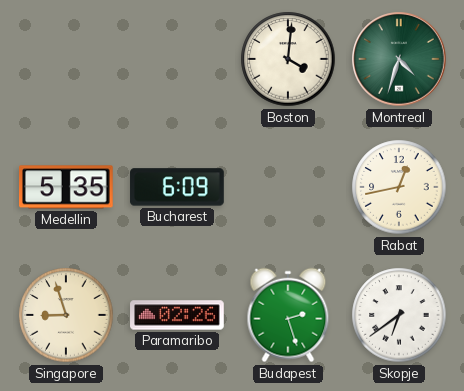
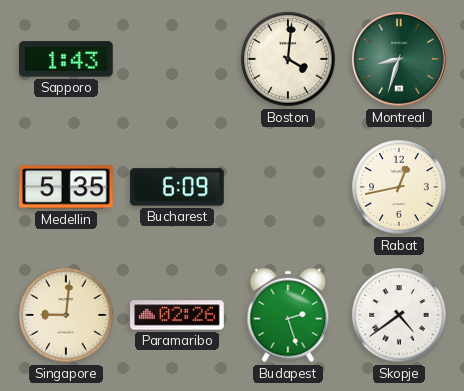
Sapporo: none -> 1:43 (67, 59)
Montreal: 4:33 -> 8:33 (399, 59)
Singapore: 8:57 -> 9:01 (66, 315)
Skopje: 6:39 -> 4:39 (399, 315)
